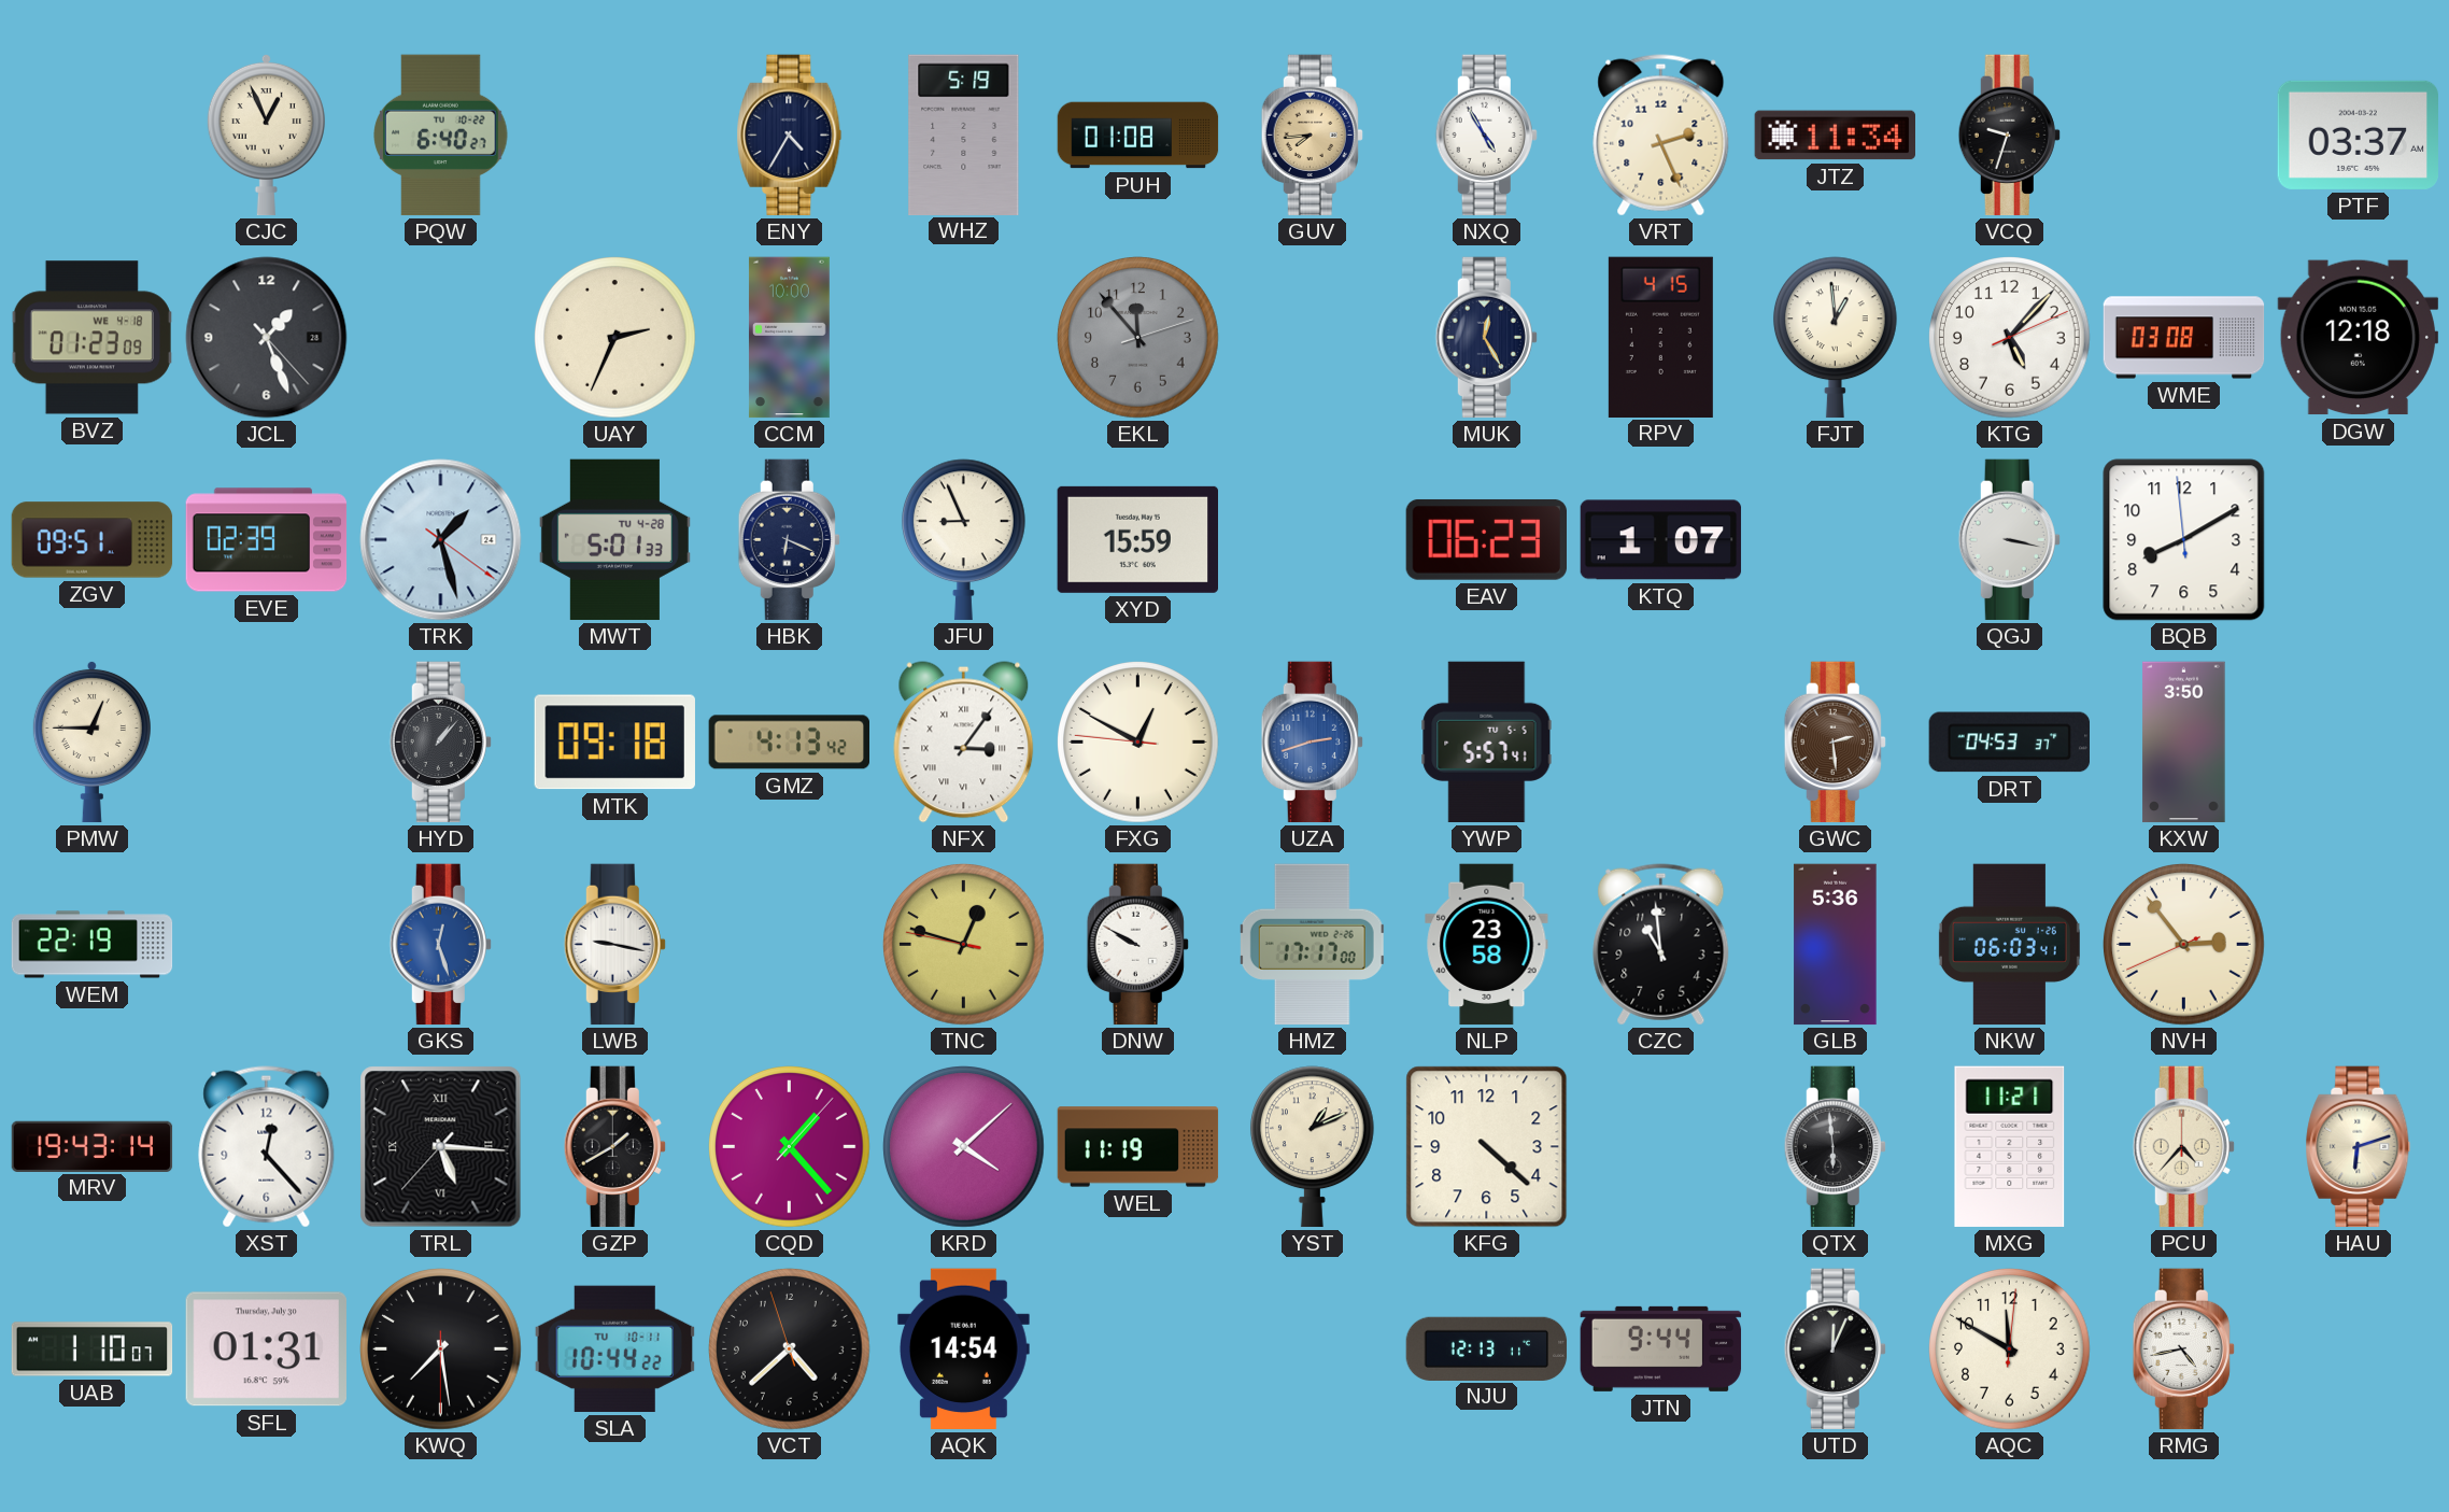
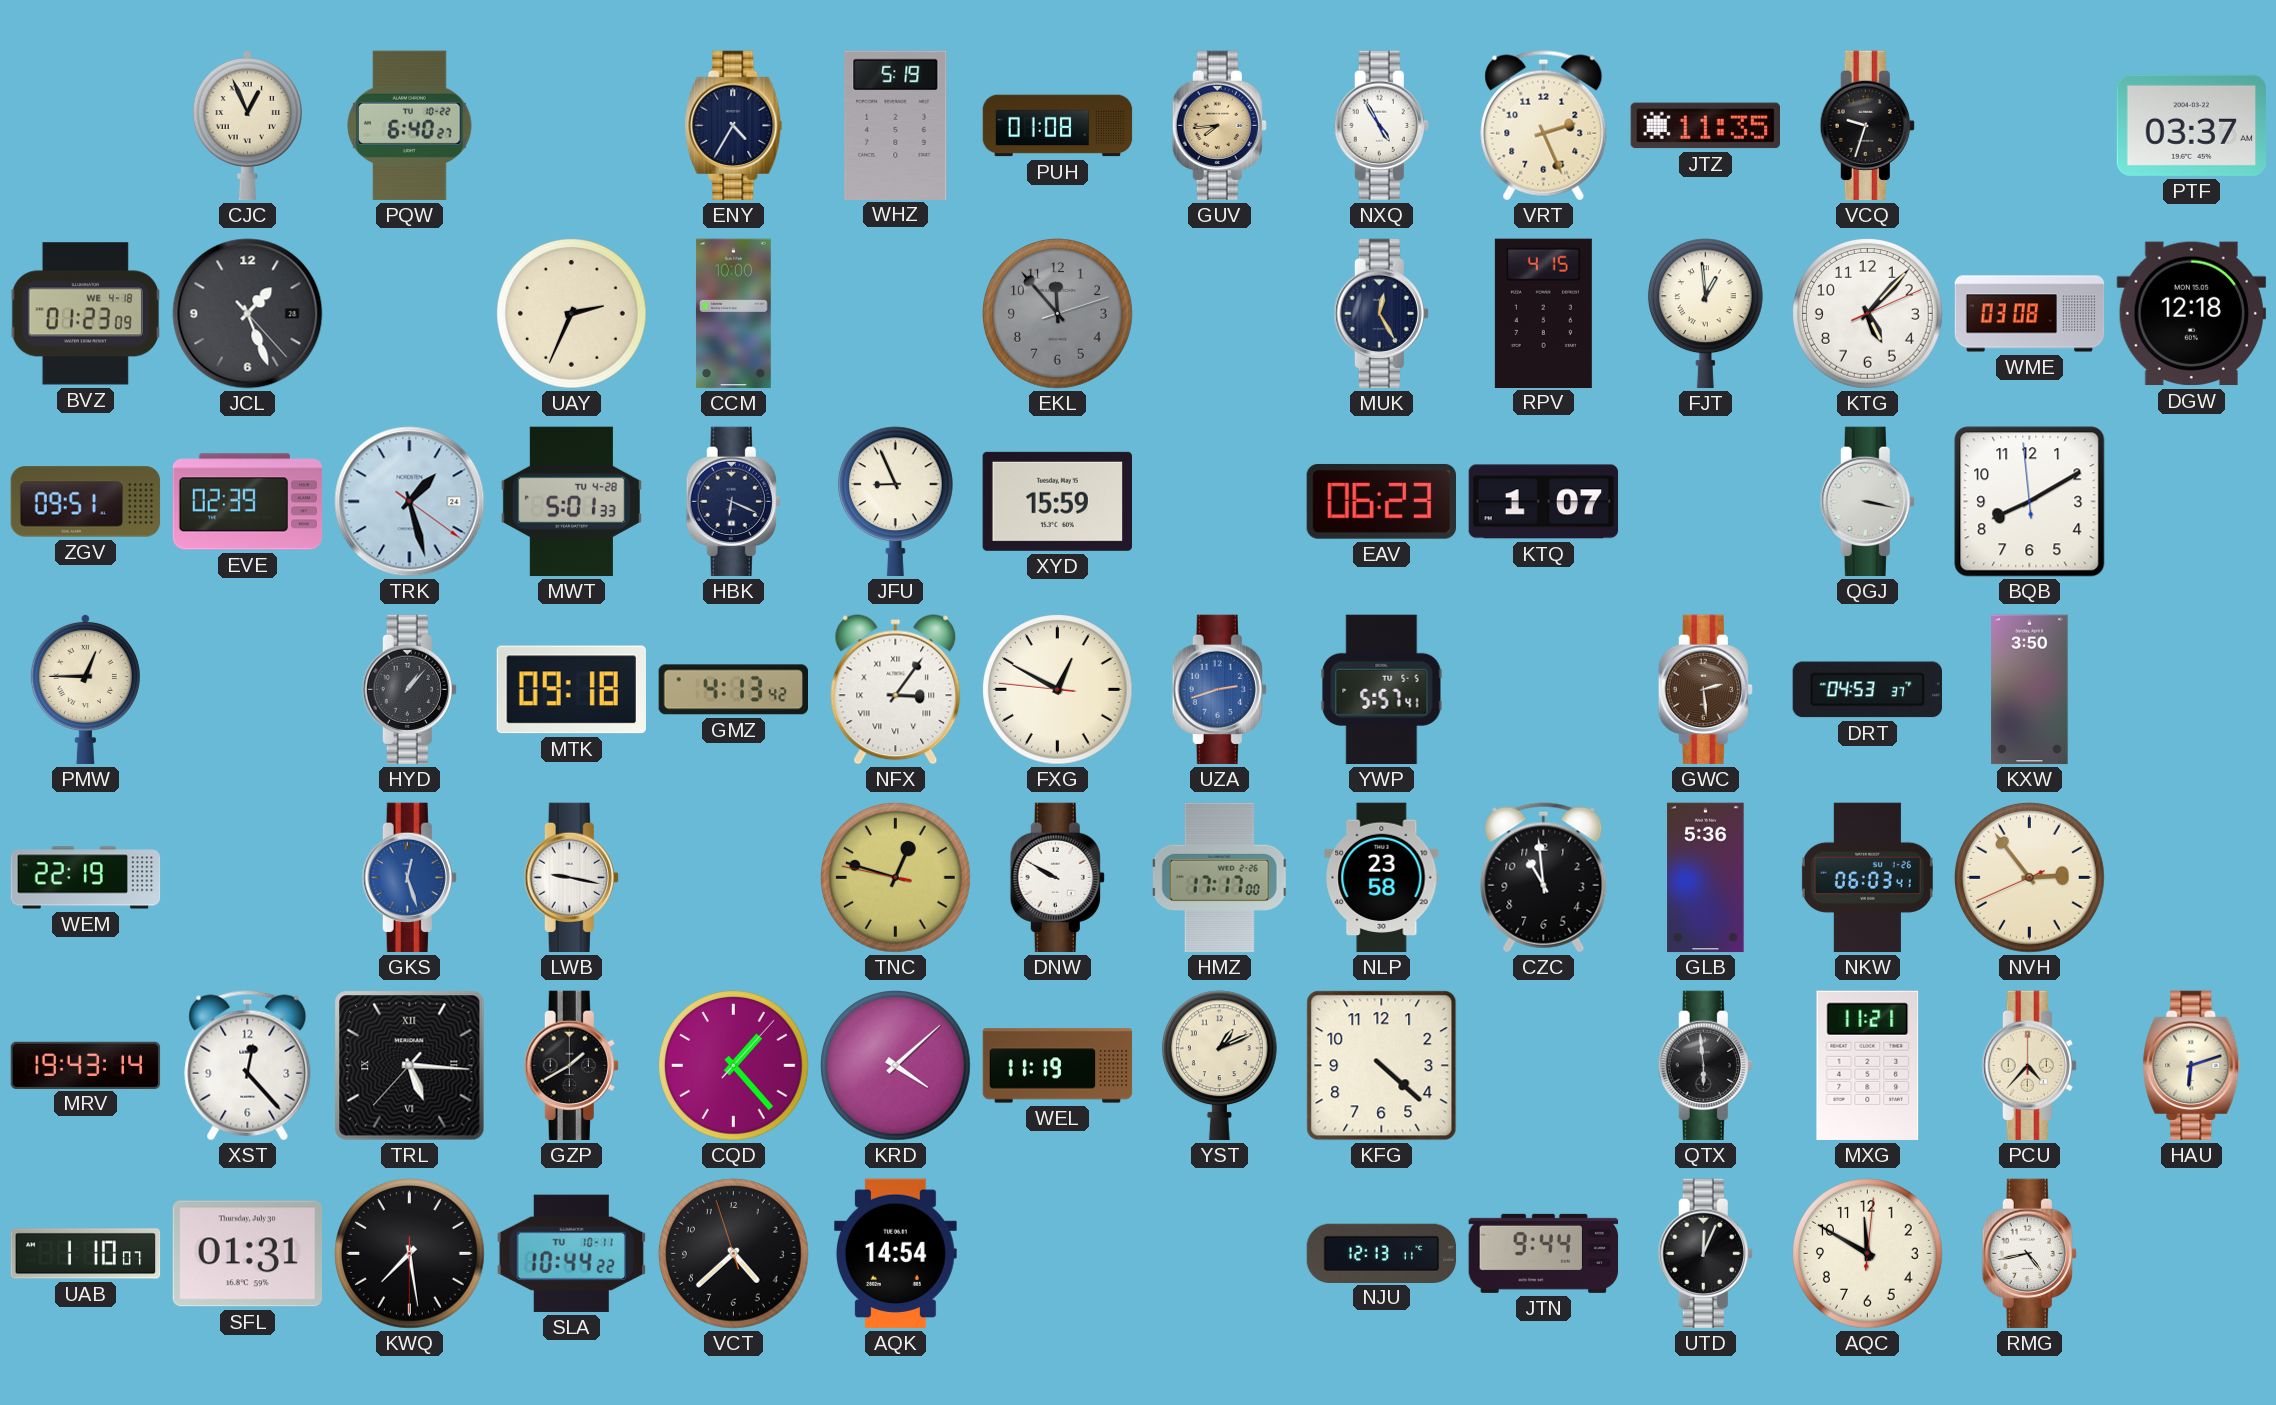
JTZ: 11:34 -> 11:35 (1705, 126)
